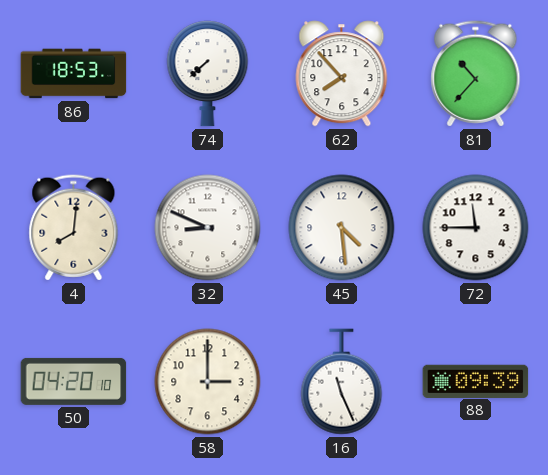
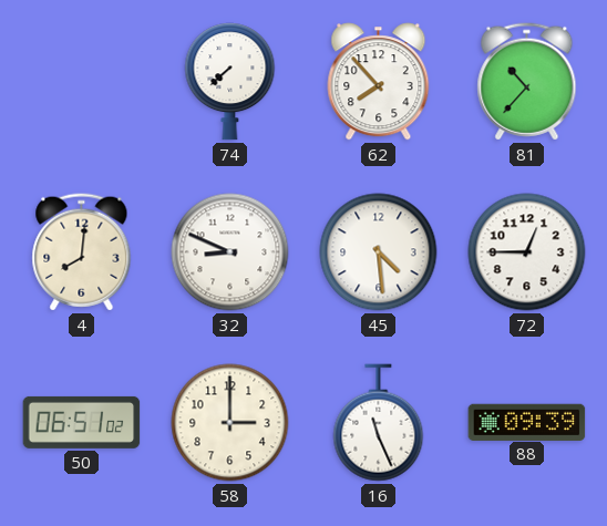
86: 18:53 -> none (74, 74)
72: 11:45 -> 12:45 (527, 252)
50: 04:20 -> 06:51 (82, 422)
